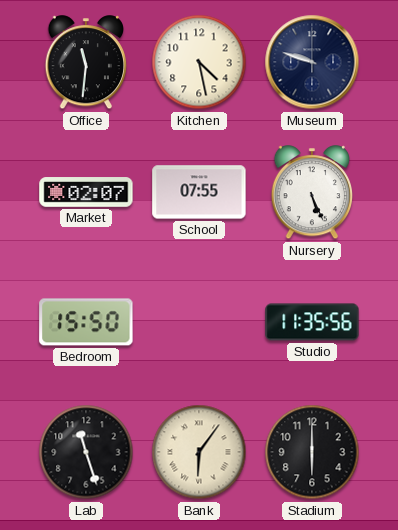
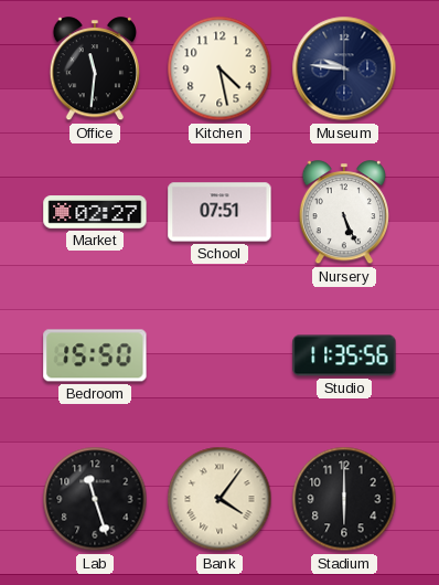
Museum: 9:48 -> 9:46 (344, 68)
Market: 02:07 -> 02:27 (95, 212)
School: 07:55 -> 07:51 (219, 212)
Bank: 6:06 -> 4:06 (219, 499)
